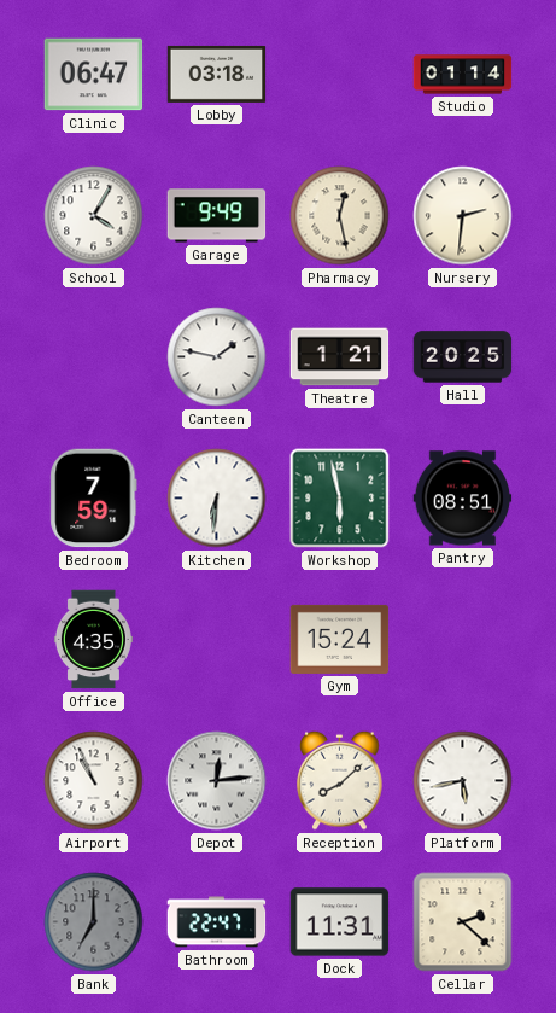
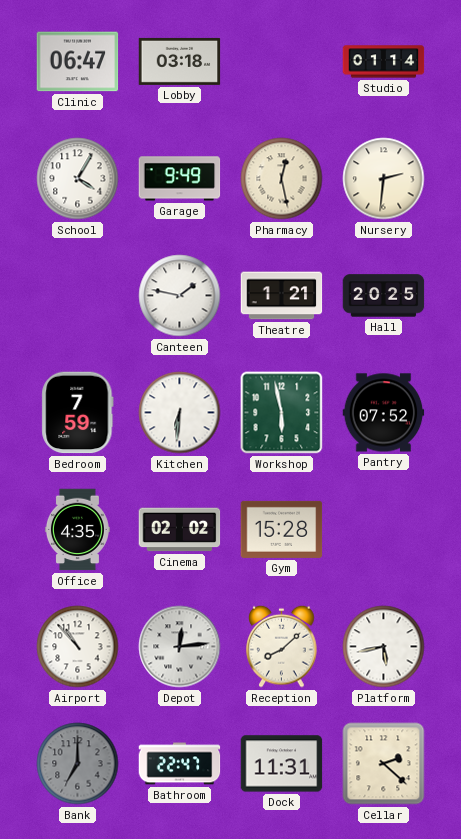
Pantry: 08:51 -> 07:52 (384, 413)
Cinema: none -> 02:02 (180, 530)
Gym: 15:24 -> 15:28 (282, 529)
Airport: 10:56 -> 10:53 (78, 647)
